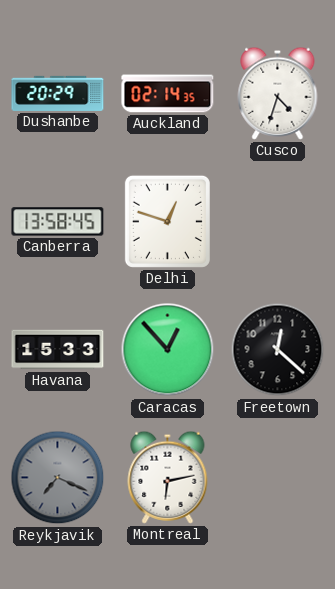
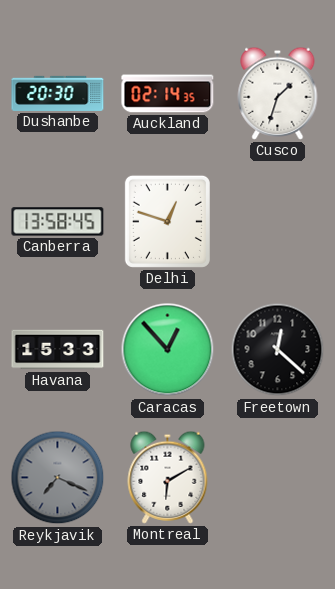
Dushanbe: 20:29 -> 20:30 (58, 93)
Cusco: 4:33 -> 1:33 (278, 93)
Montreal: 6:13 -> 6:10 (168, 477)
